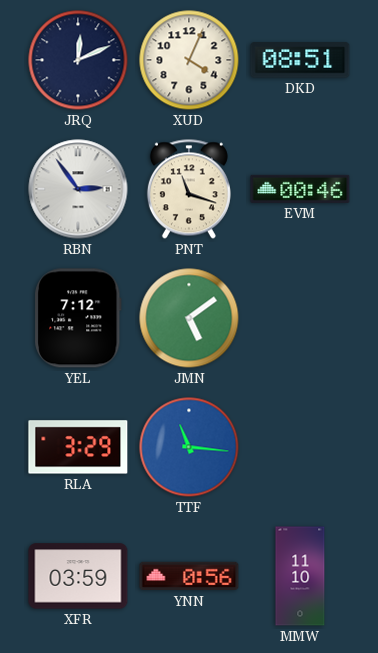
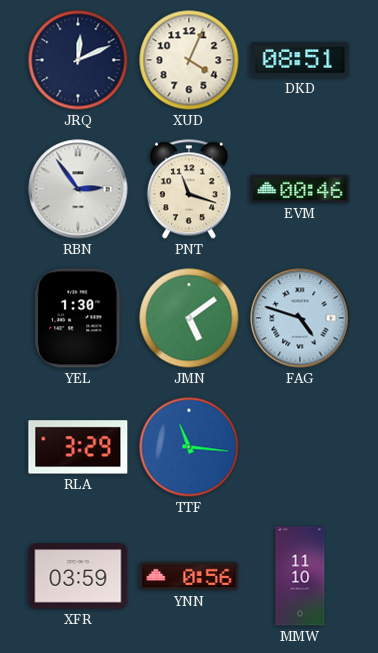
YEL: 7:12 -> 1:30 (79, 318)
FAG: none -> 4:48 (300, 318)
